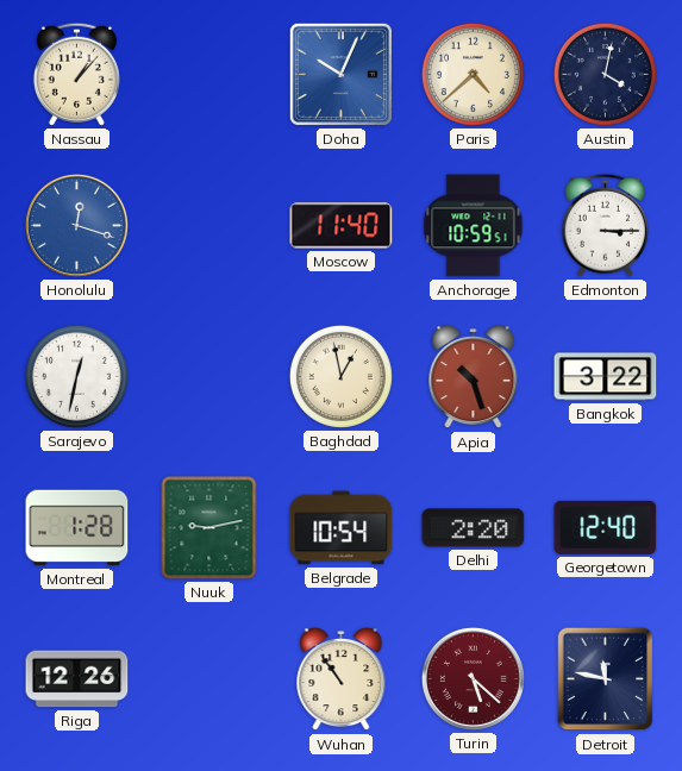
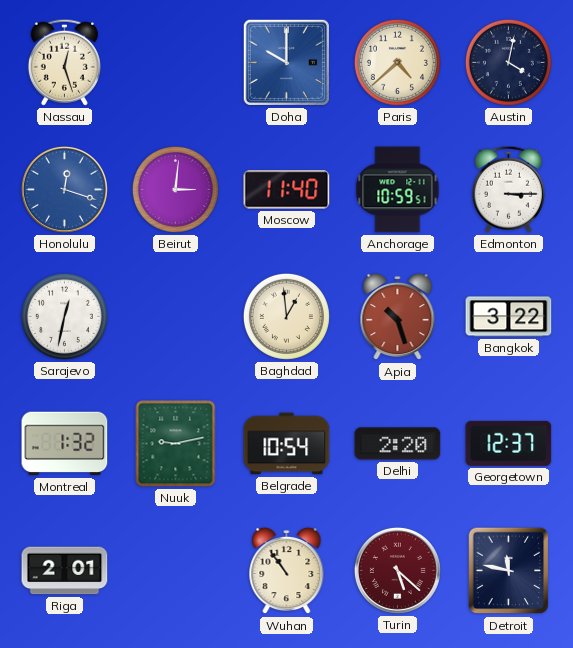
Nassau: 1:07 -> 12:27 (64, 62)
Doha: 10:04 -> 10:00 (286, 62)
Beirut: none -> 3:01 (175, 189)
Baghdad: 12:58 -> 12:59 (286, 316)
Montreal: 1:28 -> 1:32 (65, 444)
Georgetown: 12:40 -> 12:37 (509, 443)
Riga: 12:26 -> 2:01 (65, 571)
